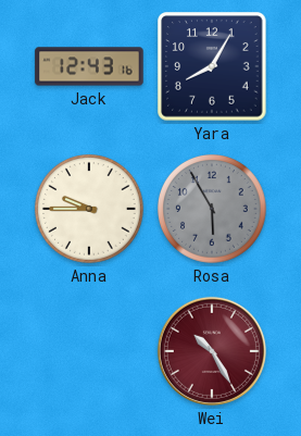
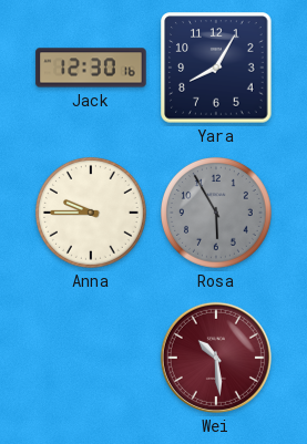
Jack: 12:43 -> 12:30 (91, 68)
Wei: 10:25 -> 10:29 (216, 358)
